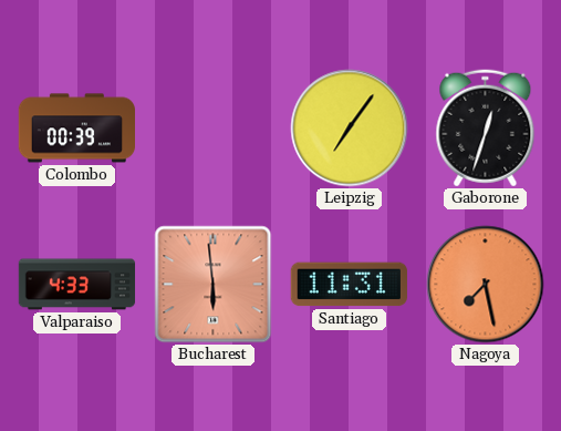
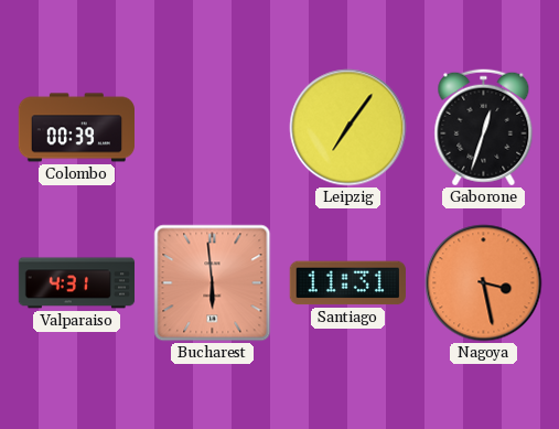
Valparaiso: 4:33 -> 4:31 (77, 283)
Nagoya: 7:28 -> 3:28 (484, 283)
